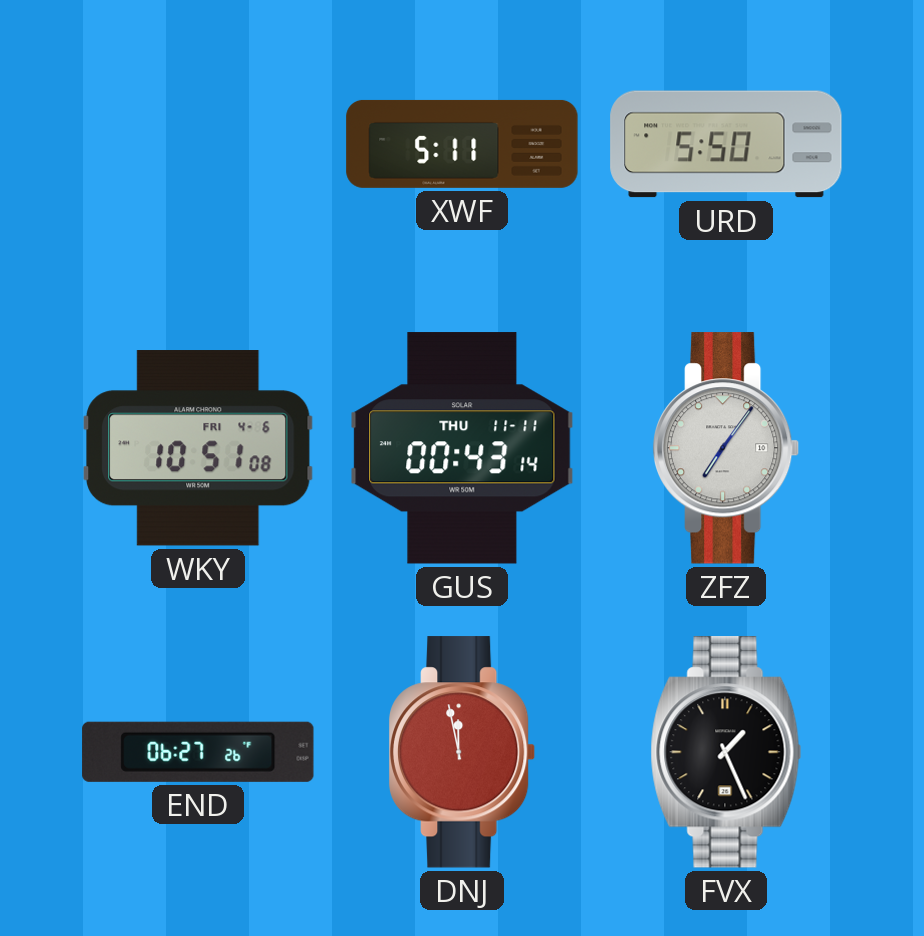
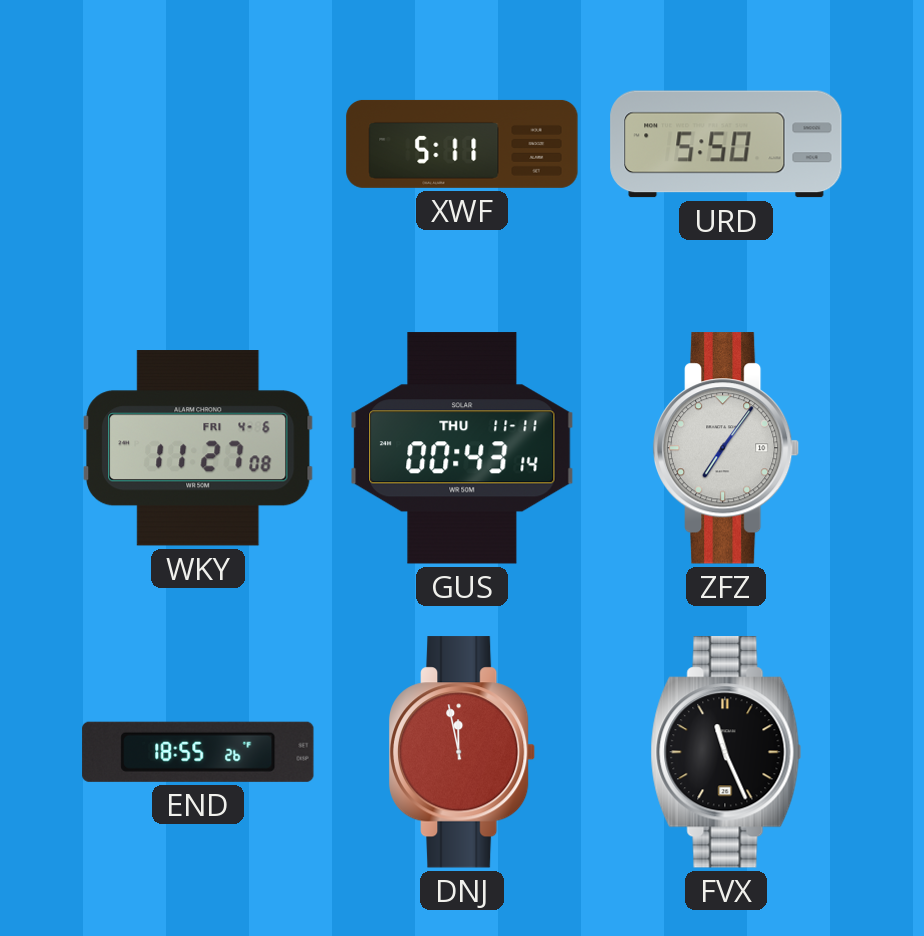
WKY: 10:51 -> 11:27 (198, 448)
END: 06:27 -> 18:55 (198, 752)
FVX: 1:26 -> 11:26 (726, 752)
